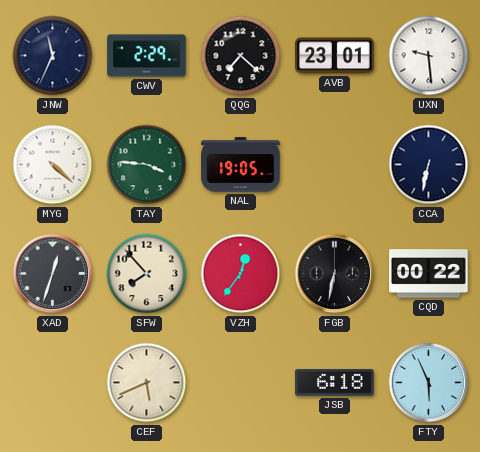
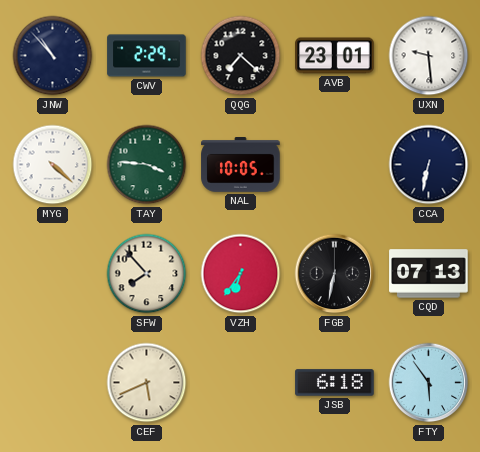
JNW: 11:34 -> 10:53 (53, 56)
NAL: 19:05 -> 10:05 (241, 165)
XAD: 12:33 -> none (53, 274)
VZH: 12:36 -> 6:36 (241, 274)
CQD: 00:22 -> 07:13 (429, 274)
FTY: 5:56 -> 5:54 (429, 383)
